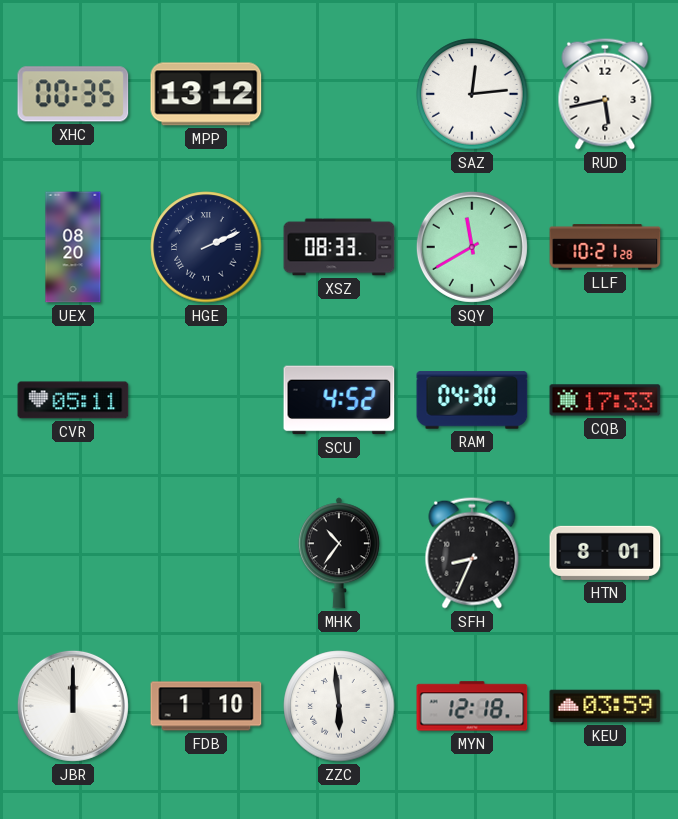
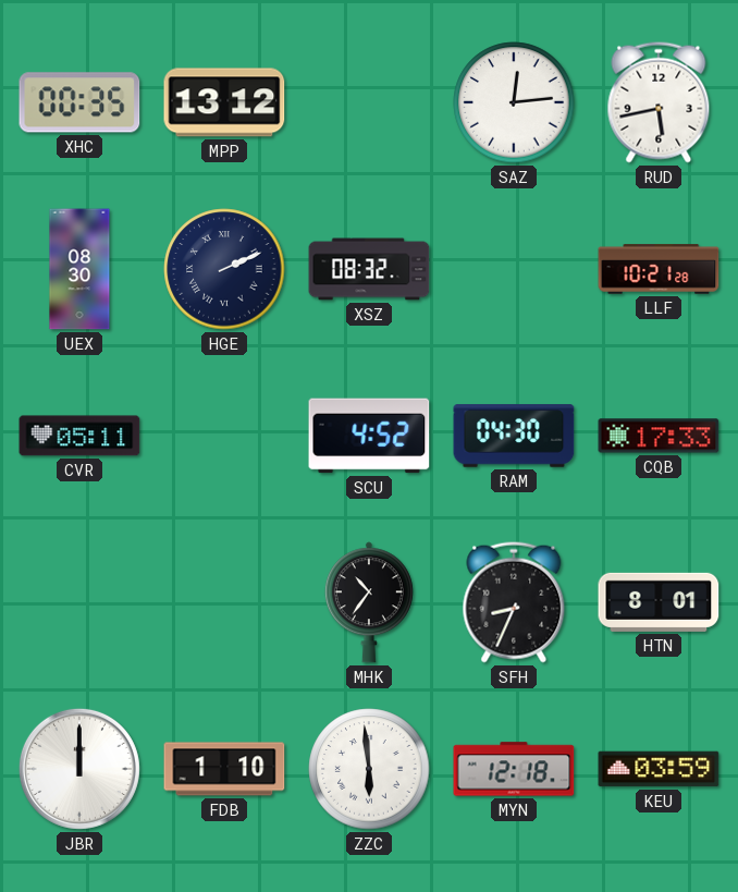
UEX: 08:20 -> 08:30 (79, 269)
XSZ: 08:33 -> 08:32 (369, 269)
SQY: 11:40 -> none (472, 247)
